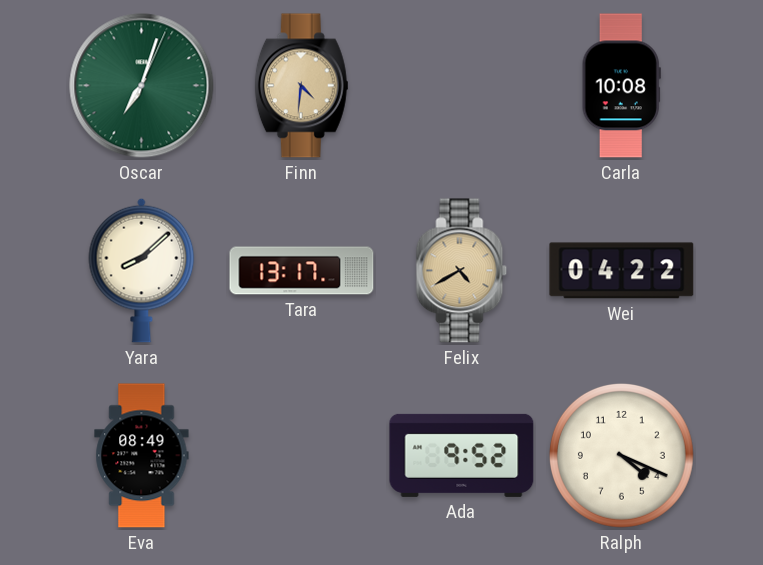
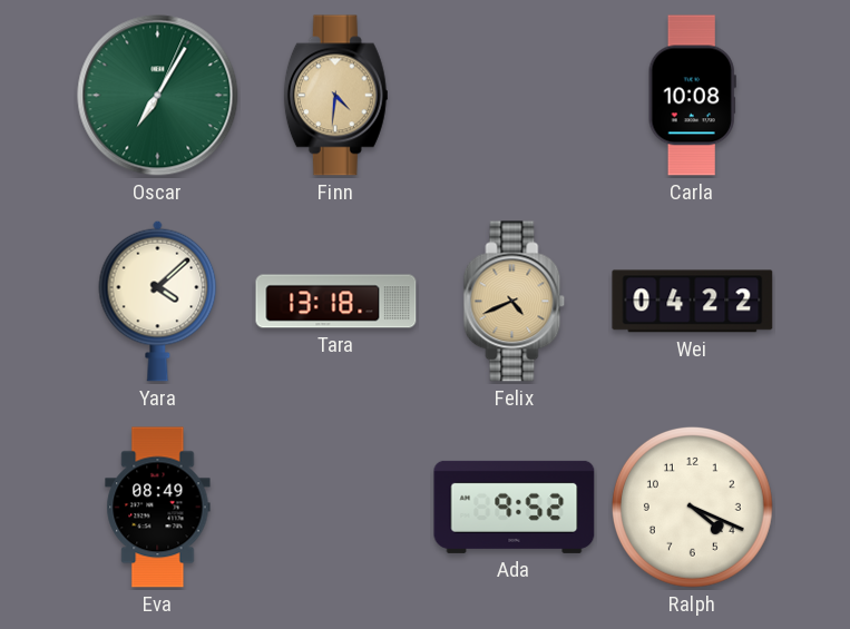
Oscar: 7:03 -> 7:05 (158, 96)
Yara: 8:08 -> 4:08 (158, 301)
Tara: 13:17 -> 13:18 (336, 302)
Felix: 4:40 -> 4:41 (515, 302)
